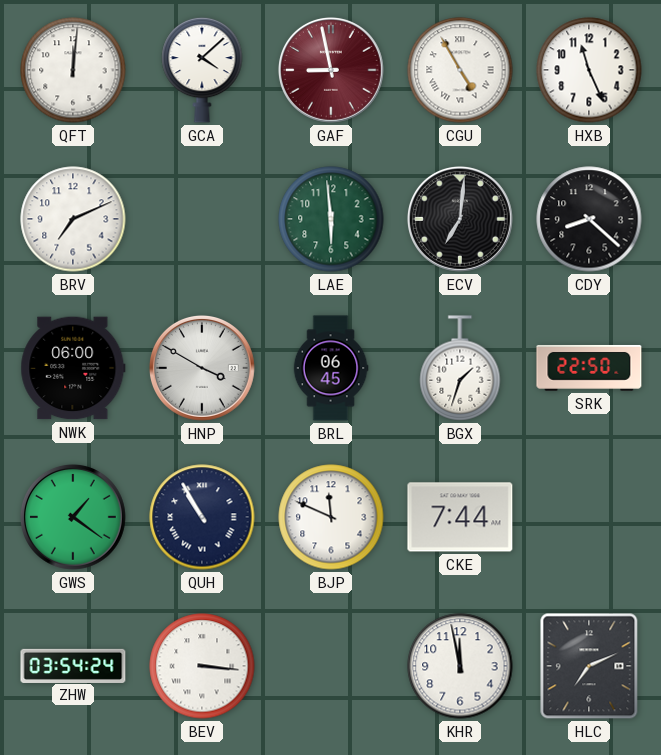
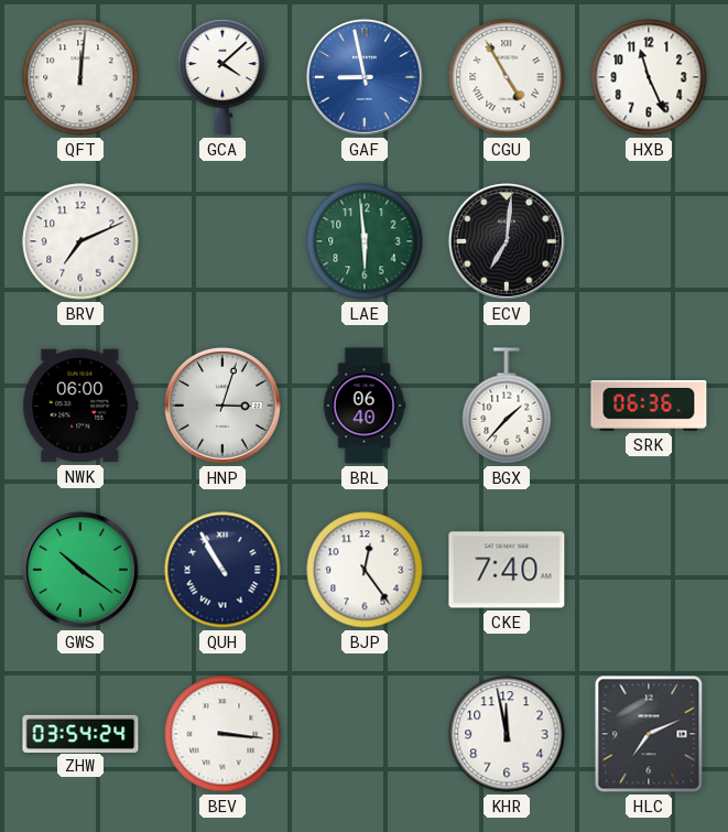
GAF dial: burgundy -> blue (365, 77)
CDY: 8:22 -> none (589, 219)
HNP: 3:50 -> 3:03 (222, 406)
BRL: 06:45 -> 06:40 (365, 406)
BGX: 1:33 -> 1:37 (507, 406)
SRK: 22:50 -> 06:36 (649, 406)
GWS: 1:21 -> 10:21 (80, 570)
BJP: 11:49 -> 12:24 (365, 570)
CKE: 7:44 -> 7:40 (507, 570)
